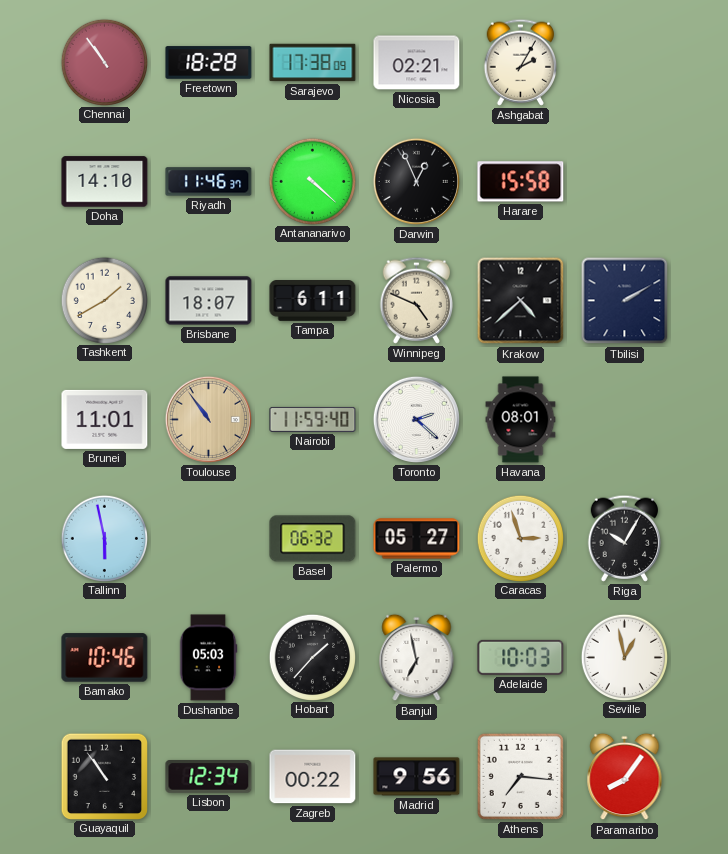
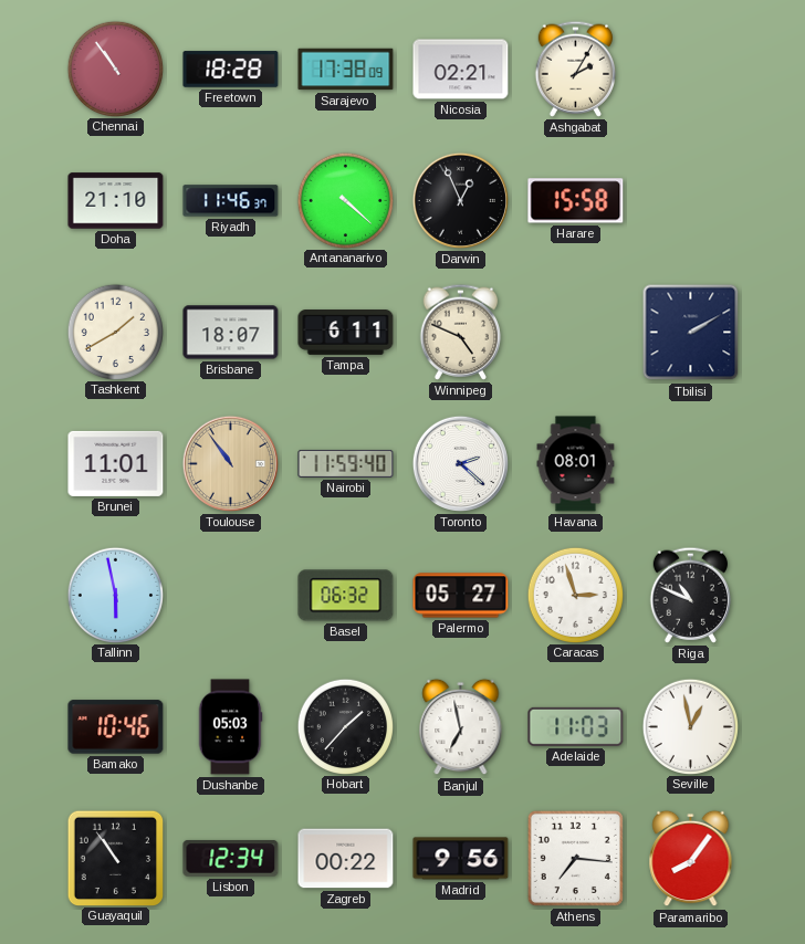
Doha: 14:10 -> 21:10 (116, 201)
Krakow: 4:38 -> none (521, 301)
Riga: 10:05 -> 10:49 (691, 595)
Adelaide: 10:03 -> 11:03 (576, 726)
